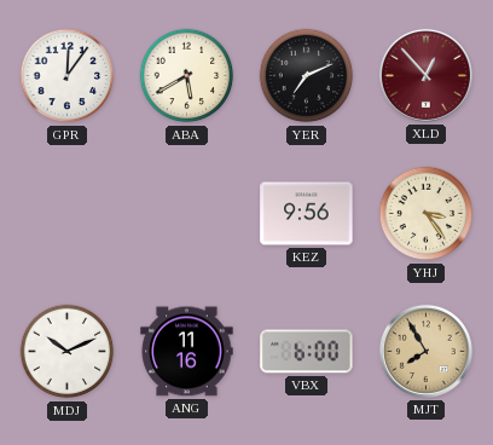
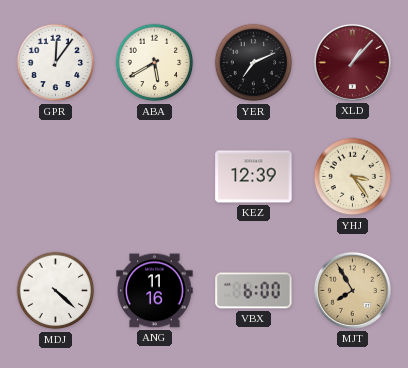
XLD: 12:53 -> 1:07 (352, 62)
KEZ: 9:56 -> 12:39 (254, 177)
MDJ: 10:11 -> 4:22 (56, 291)
